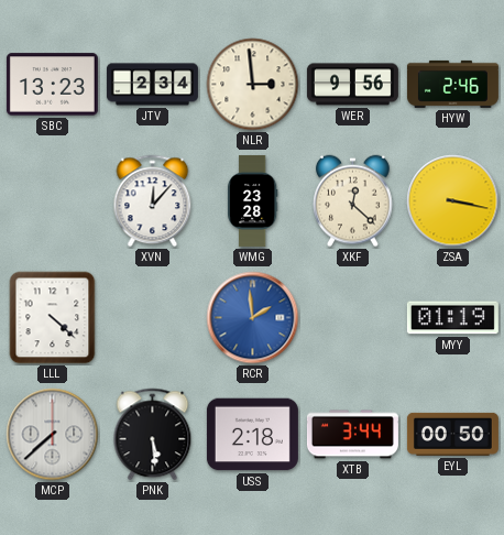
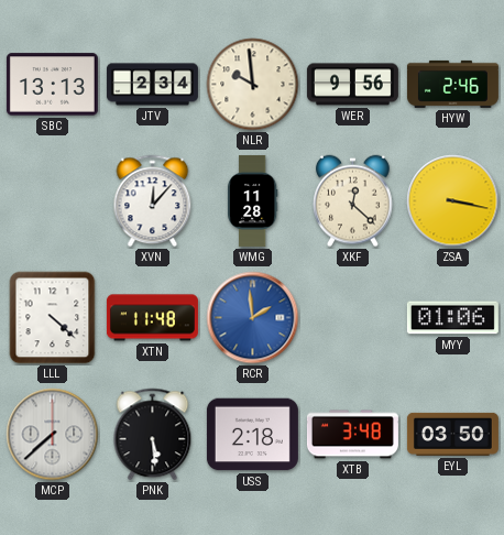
SBC: 13:23 -> 13:13 (52, 85)
NLR: 2:59 -> 9:59 (253, 85)
WMG: 23:28 -> 11:28 (252, 200)
XTN: none -> 11:48 (152, 318)
MYY: 01:19 -> 01:06 (452, 318)
XTB: 3:44 -> 3:48 (352, 435)
EYL: 00:50 -> 03:50 (452, 434)
